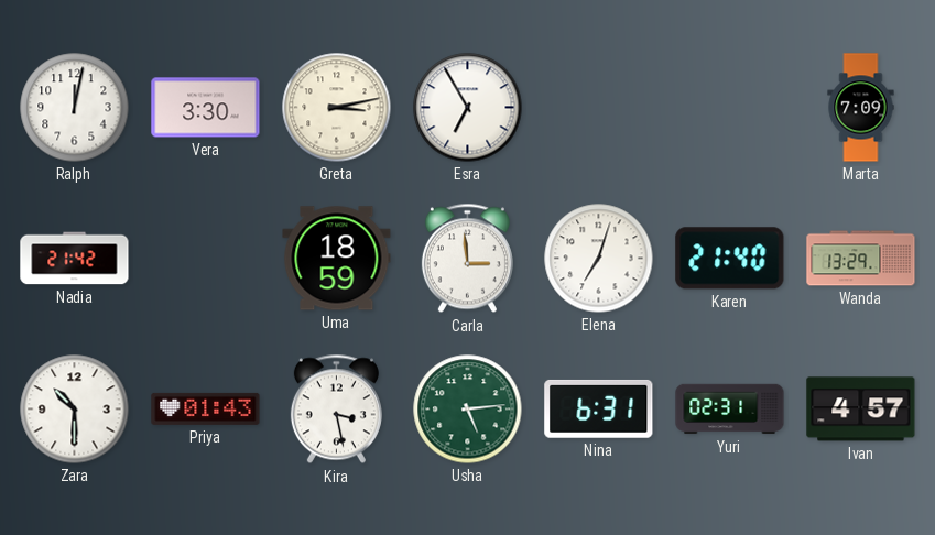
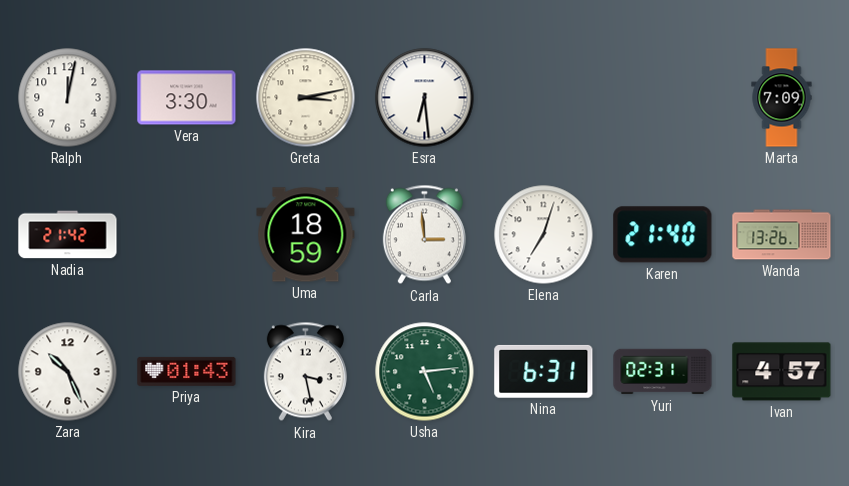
Esra: 6:55 -> 6:29 (425, 98)
Wanda: 13:29 -> 13:26 (782, 235)
Zara: 10:30 -> 10:26 (68, 372)
